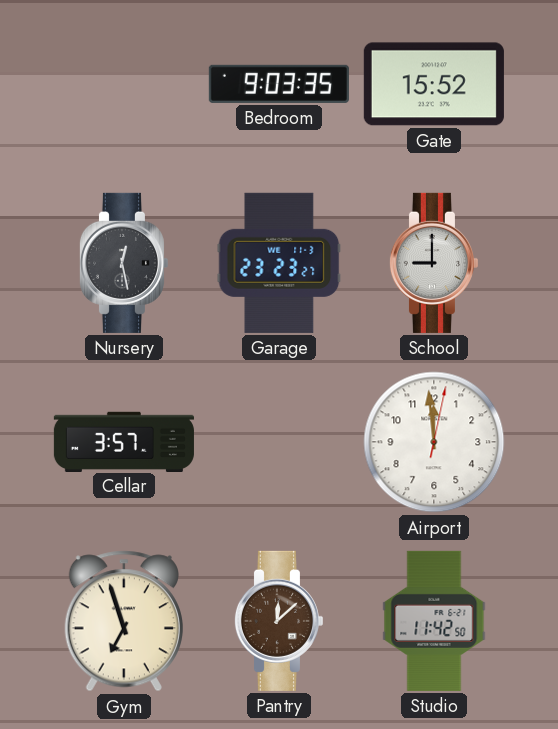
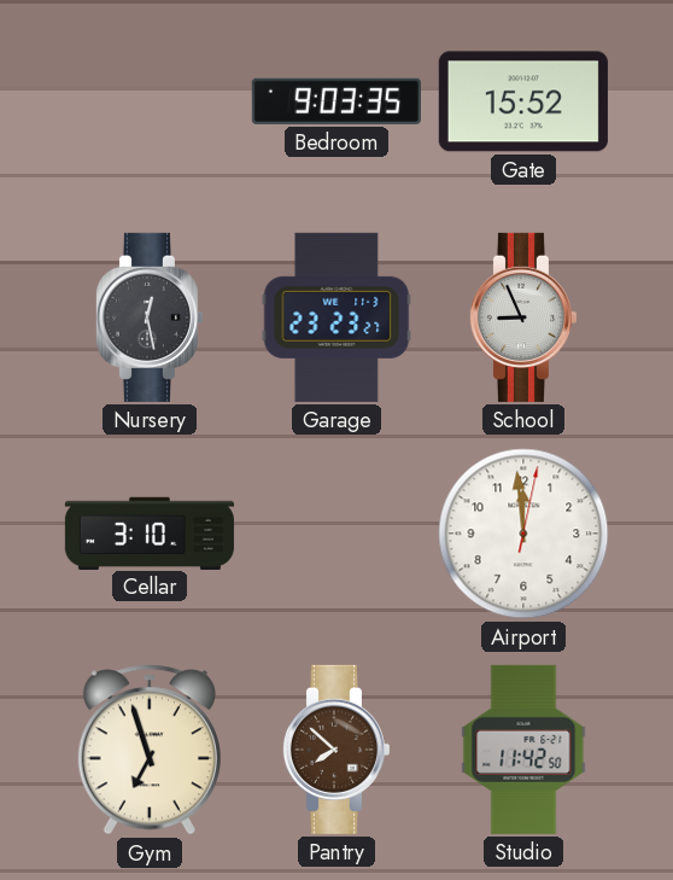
School: 9:00 -> 8:56 (522, 317)
Cellar: 3:57 -> 3:10 (150, 532)
Pantry: 12:08 -> 7:52 (335, 750)
